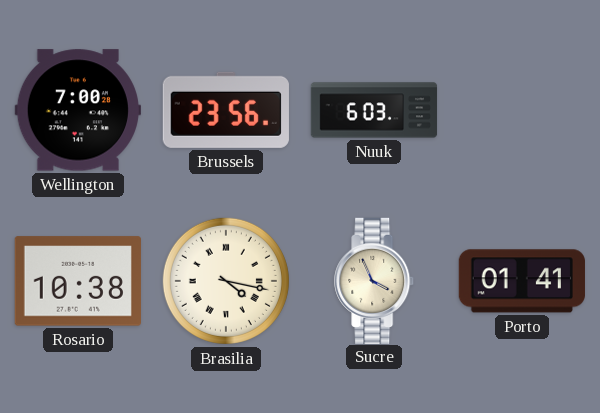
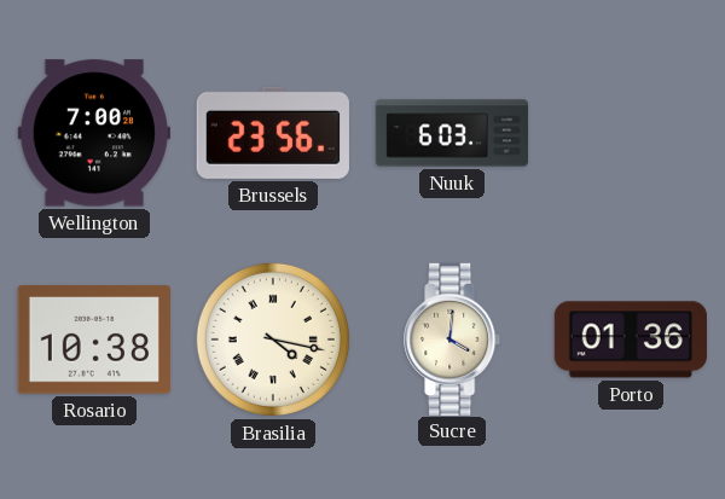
Sucre: 3:56 -> 4:01 (453, 338)
Porto: 01:41 -> 01:36 (631, 340)
